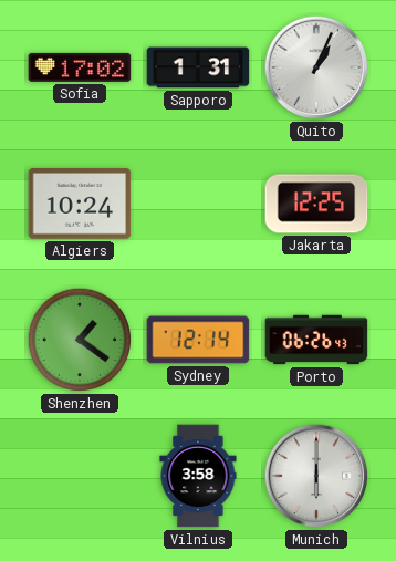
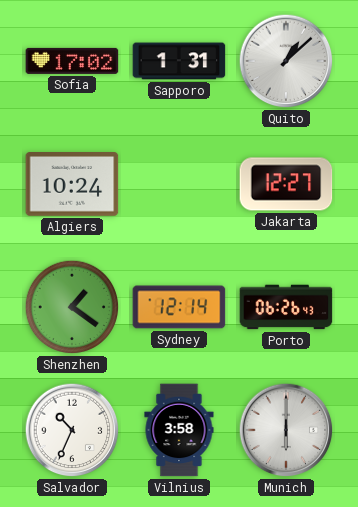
Quito: 1:04 -> 1:08 (286, 61)
Jakarta: 12:25 -> 12:27 (286, 184)
Salvador: none -> 10:34 (72, 430)
